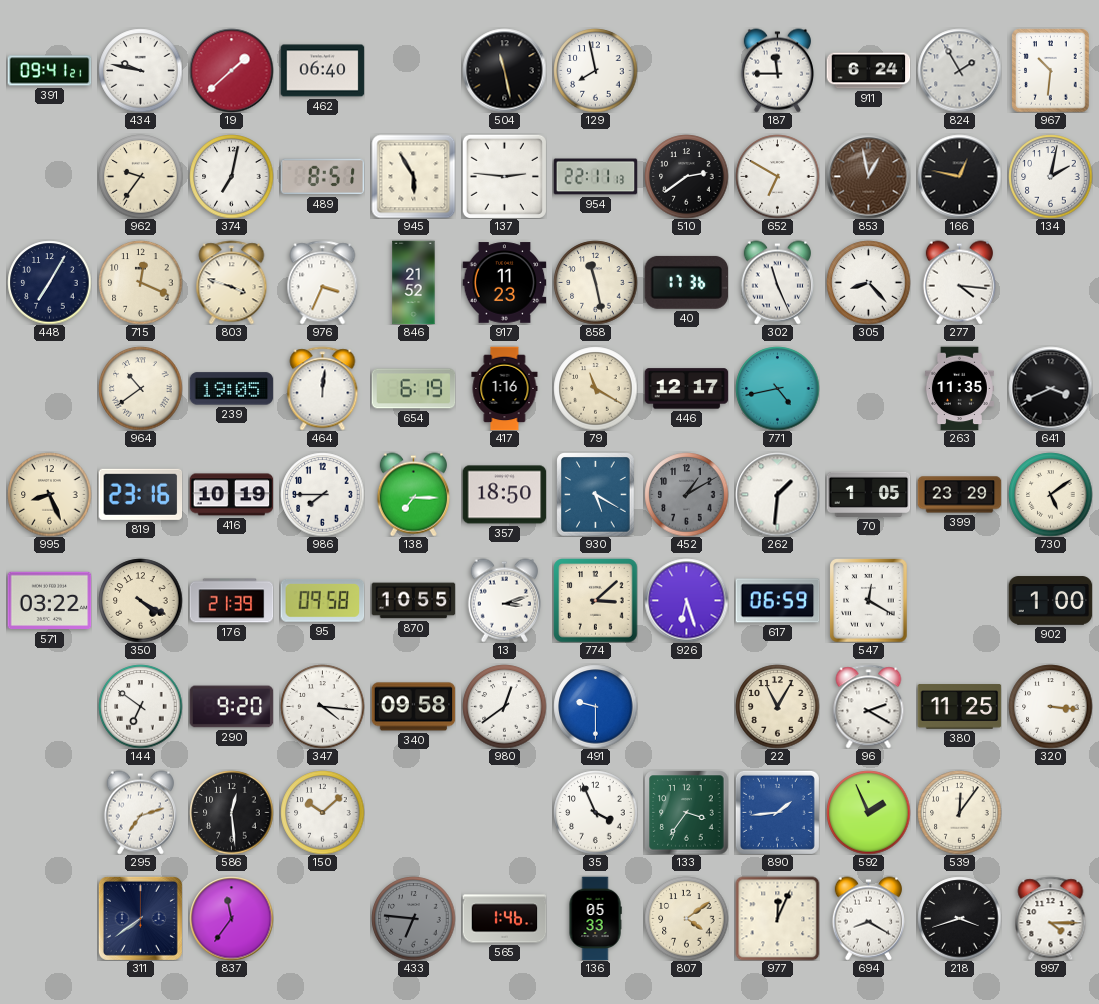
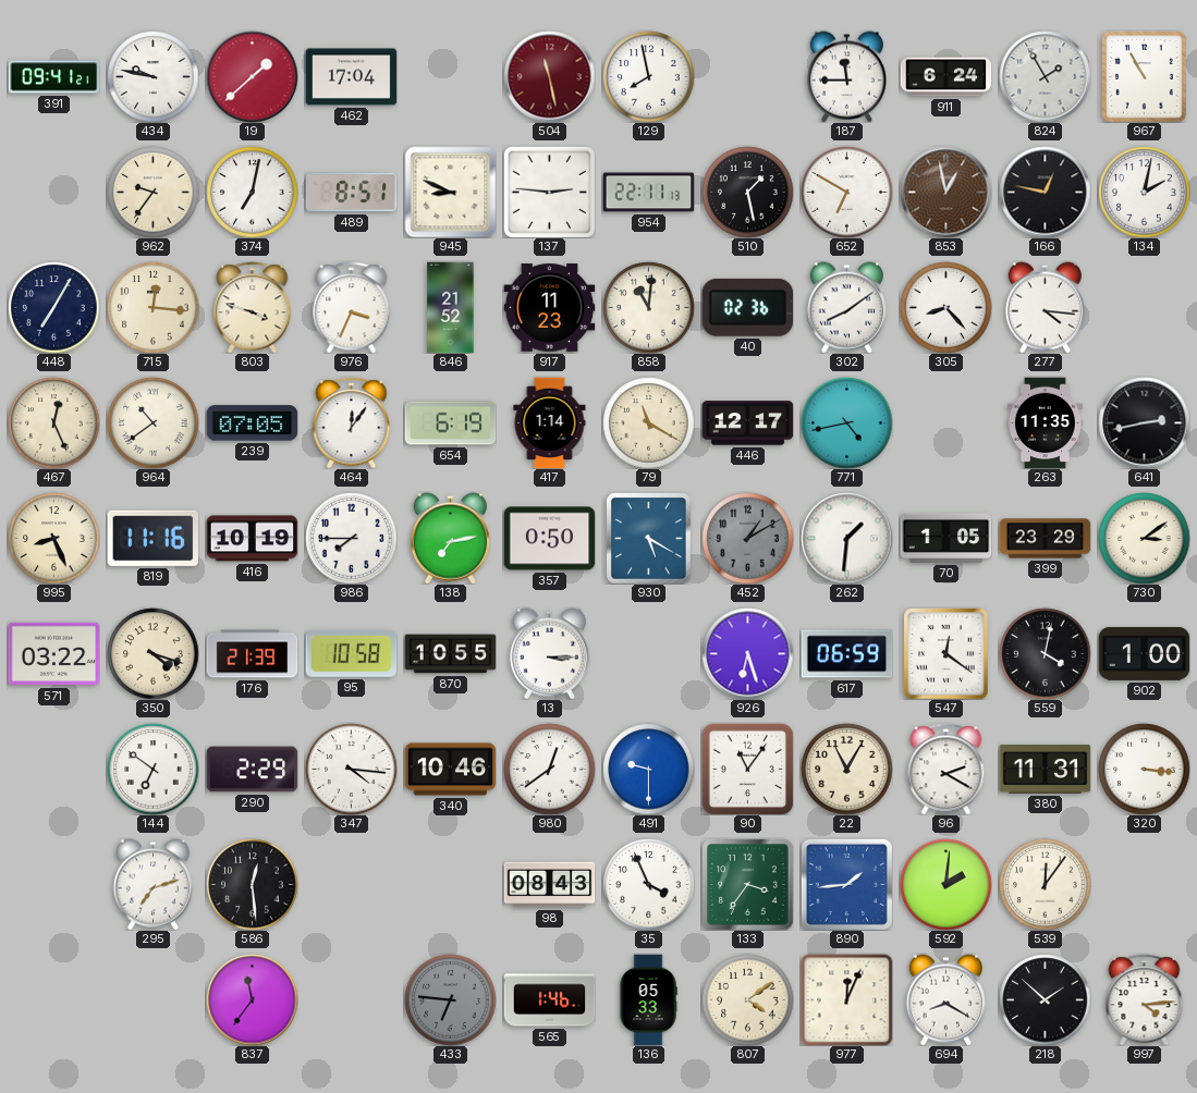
462: 06:40 -> 17:04 (351, 77)
504 dial: black -> burgundy (549, 76)
967: 10:31 -> 10:55 (1145, 76)
945: 5:55 -> 8:49 (450, 192)
510: 2:39 -> 1:28 (747, 192)
715: 12:19 -> 12:16 (152, 307)
858: 11:28 -> 11:01 (648, 307)
40: 17:36 -> 02:36 (747, 307)
302: 11:26 -> 8:09 (846, 307)
467: none -> 12:26 (53, 422)
239: 19:05 -> 07:05 (252, 423)
464: 12:01 -> 12:06 (352, 422)
417: 1:16 -> 1:14 (550, 422)
641: 3:41 -> 2:43 (1144, 422)
819: 23:16 -> 11:16 (152, 538)
138: 7:15 -> 7:13 (450, 538)
357: 18:50 -> 0:50 (549, 539)
730: 5:09 -> 3:09 (1144, 538)
350: 4:20 -> 4:18 (152, 653)
95: 09:58 -> 10:58 (351, 653)
13: 3:12 -> 3:15 (549, 653)
774: 3:08 -> none (595, 600)
547: 12:20 -> 12:21 (946, 653)
559: none -> 4:02 (1045, 653)
290: 9:20 -> 2:29 (252, 770)
340: 09:58 -> 10:46 (450, 770)
90: none -> 11:06 (747, 769)
380: 11:25 -> 11:31 (1045, 770)
150: 10:08 -> none (322, 812)
98: none -> 08:43 (549, 885)
592: 1:56 -> 2:01 (945, 884)
311: 7:39 -> none (140, 918)
218: 3:42 -> 1:52 (1045, 999)
997: 4:15 -> 4:14 (1145, 999)
